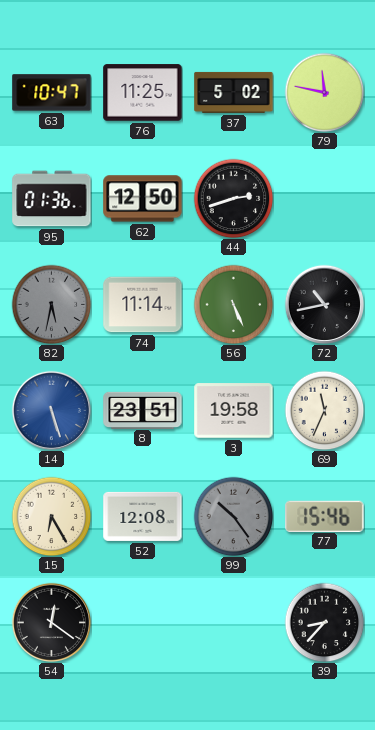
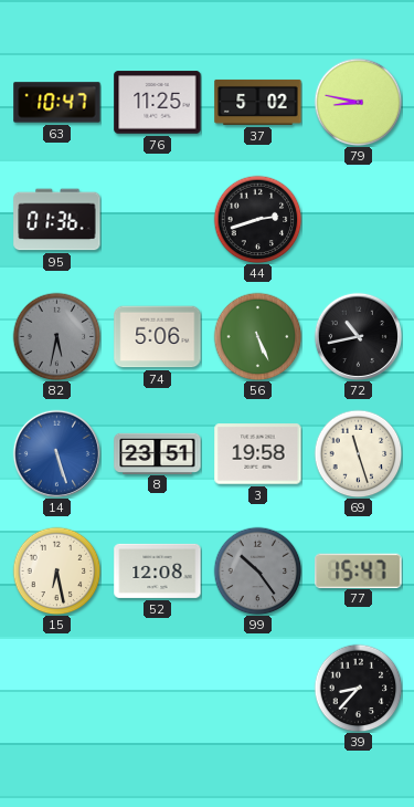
79: 11:47 -> 8:47 (358, 102)
62: 12:50 -> none (143, 199)
74: 11:14 -> 5:06 (158, 337)
69: 11:34 -> 11:27 (358, 453)
15: 6:25 -> 6:28 (56, 570)
77: 15:46 -> 15:47 (359, 570)
54: 12:21 -> none (51, 622)
